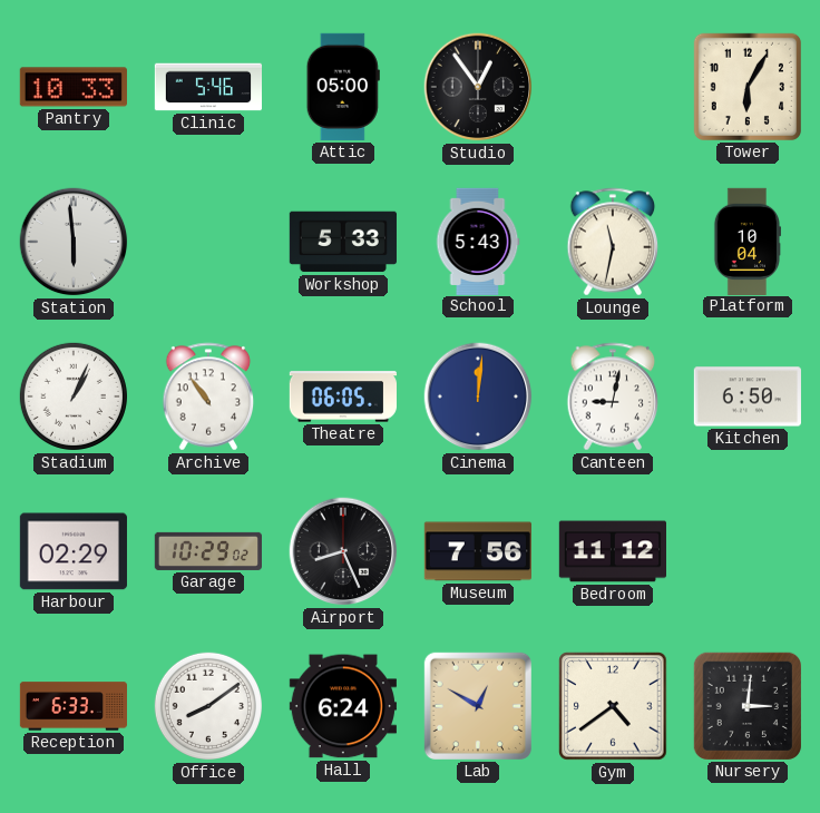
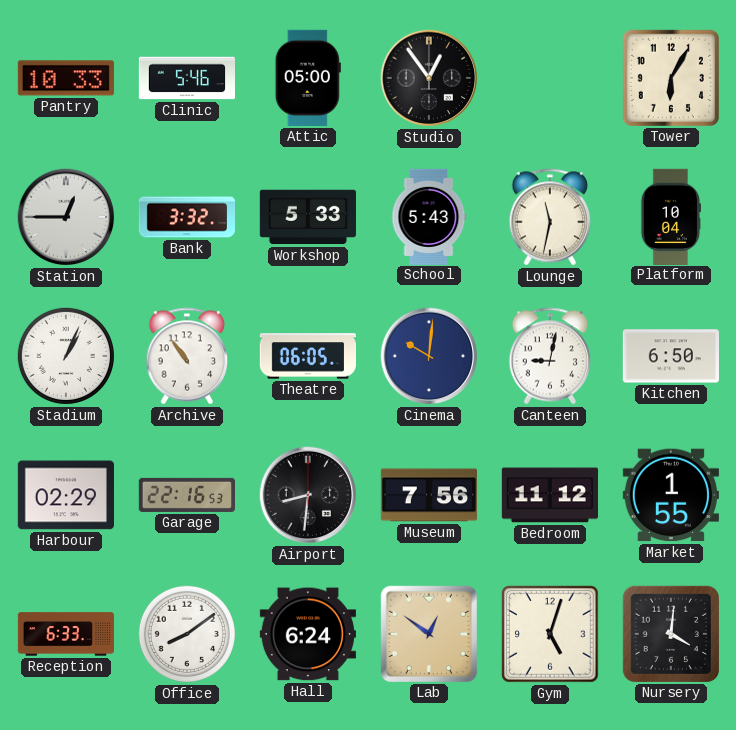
Station: 5:59 -> 12:45 (66, 217)
Bank: none -> 3:32 (186, 217)
Cinema: 12:01 -> 10:01 (429, 356)
Garage: 10:29 -> 22:16 (186, 495)
Airport: 8:26 -> 8:31 (308, 495)
Market: none -> 1:55 (671, 495)
Lab: 12:50 -> 12:51 (429, 634)
Gym: 4:39 -> 5:03 (550, 634)
Nursery: 3:01 -> 4:01 (671, 634)
